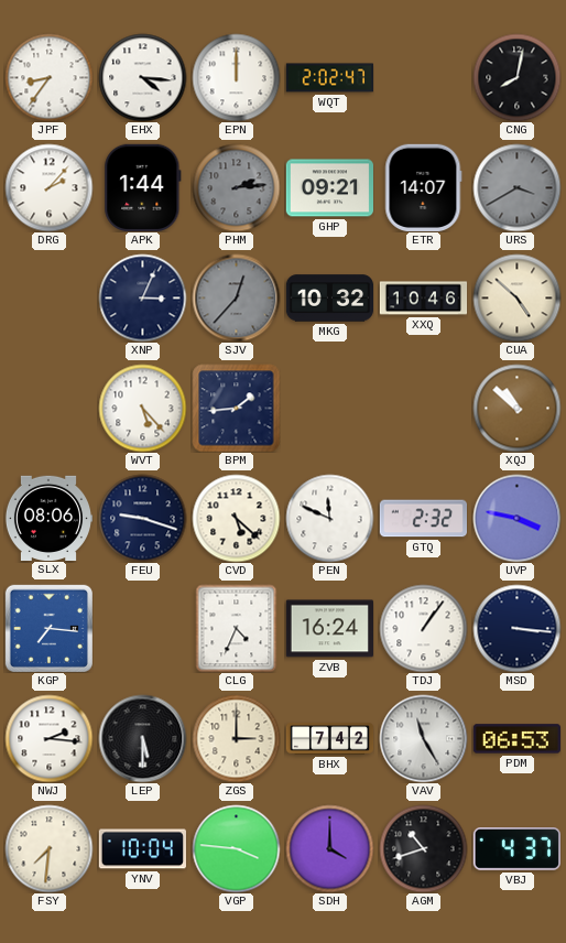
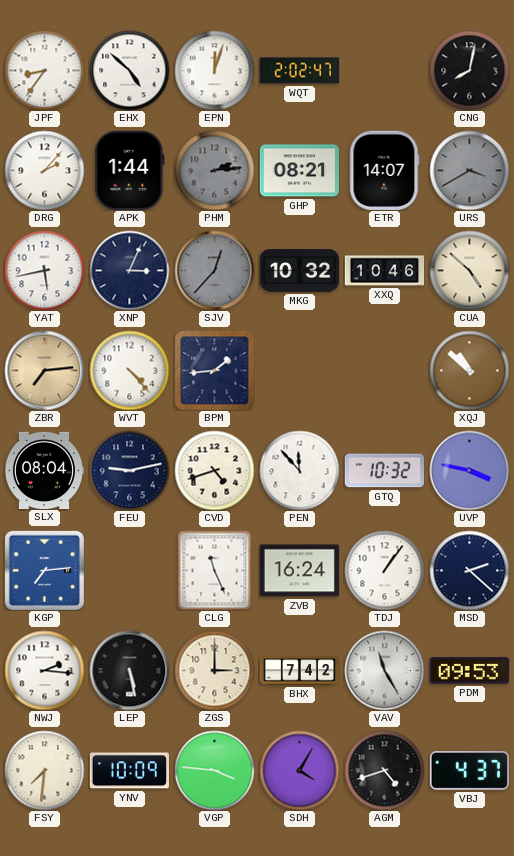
EHX: 4:16 -> 4:52 (129, 70)
EPN: 12:00 -> 12:03 (214, 70)
GHP: 09:21 -> 08:21 (299, 171)
YAT: none -> 5:43 (44, 270)
ZBR: none -> 7:14 (44, 370)
WVT: 5:23 -> 4:23 (129, 370)
SLX: 08:06 -> 08:04 (44, 470)
FEU: 9:18 -> 9:13 (129, 470)
CVD: 5:22 -> 4:42 (214, 470)
PEN: 11:49 -> 11:53 (299, 470)
GTQ: 2:32 -> 10:32 (384, 471)
KGP: 7:16 -> 7:14 (44, 570)
CLG: 4:34 -> 11:26 (215, 570)
MSD: 3:16 -> 2:22 (469, 570)
LEP: 5:30 -> 5:28 (129, 670)
PDM: 06:53 -> 09:53 (469, 671)
YNV: 10:04 -> 10:09 (129, 771)
SDH: 4:00 -> 4:05 (299, 770)
AGM: 10:42 -> 4:42 (384, 770)
